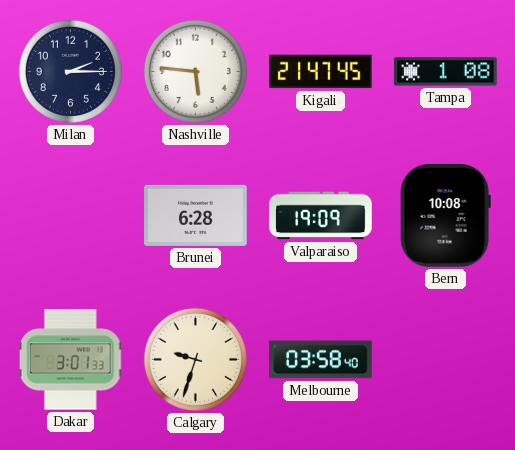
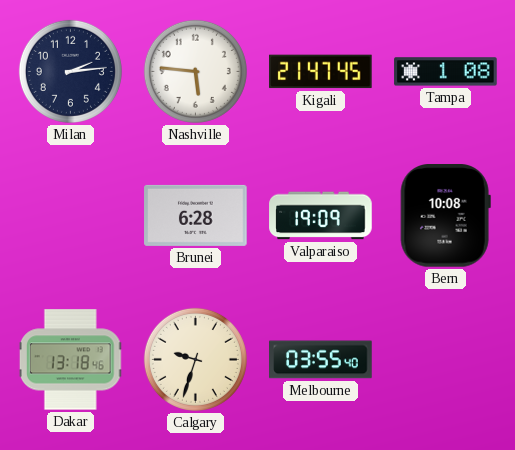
Milan: 2:15 -> 2:14 (70, 71)
Dakar: 3:01 -> 13:18 (71, 360)
Melbourne: 03:58 -> 03:55 (321, 360)
